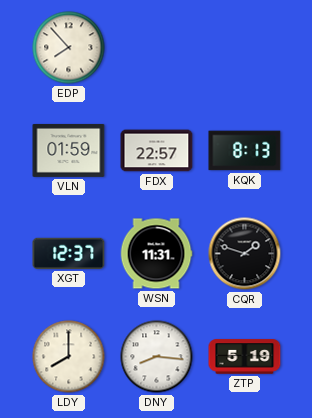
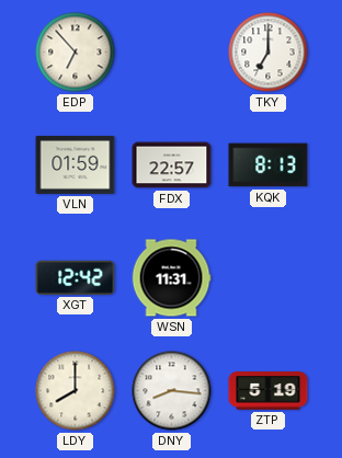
EDP: 7:53 -> 6:53 (76, 53)
TKY: none -> 7:00 (269, 53)
XGT: 12:37 -> 12:42 (76, 277)
CQR: 1:48 -> none (245, 254)
